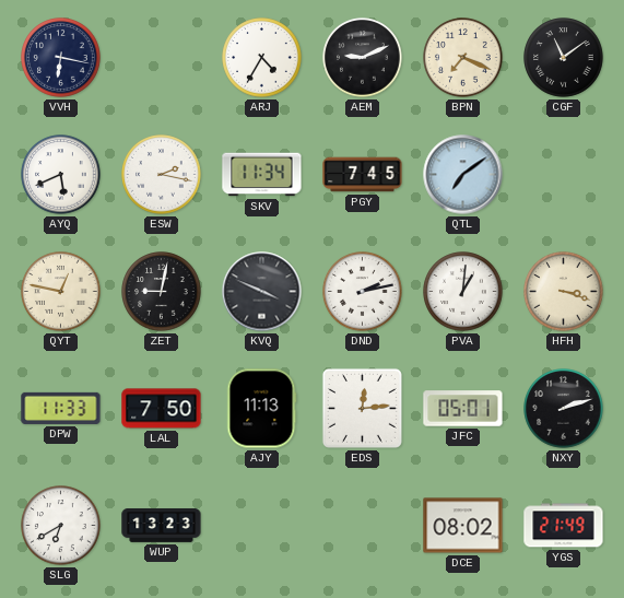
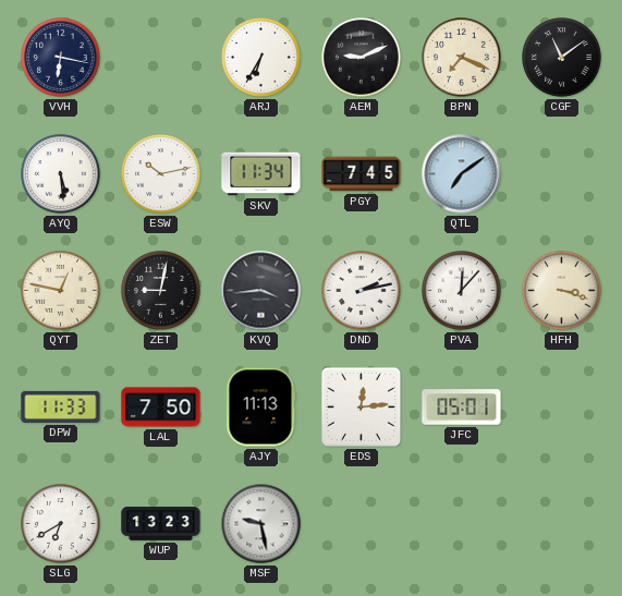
ARJ: 4:35 -> 6:35 (261, 58)
AYQ: 5:41 -> 5:29 (61, 174)
ESW: 2:17 -> 10:13 (161, 174)
KVQ: 3:49 -> 3:44 (261, 291)
PVA: 1:01 -> 12:07 (462, 291)
NXY: 2:12 -> none (564, 409)
MSF: none -> 9:28 (261, 524)
DCE: 08:02 -> none (463, 526)
YGS: 21:49 -> none (564, 526)
